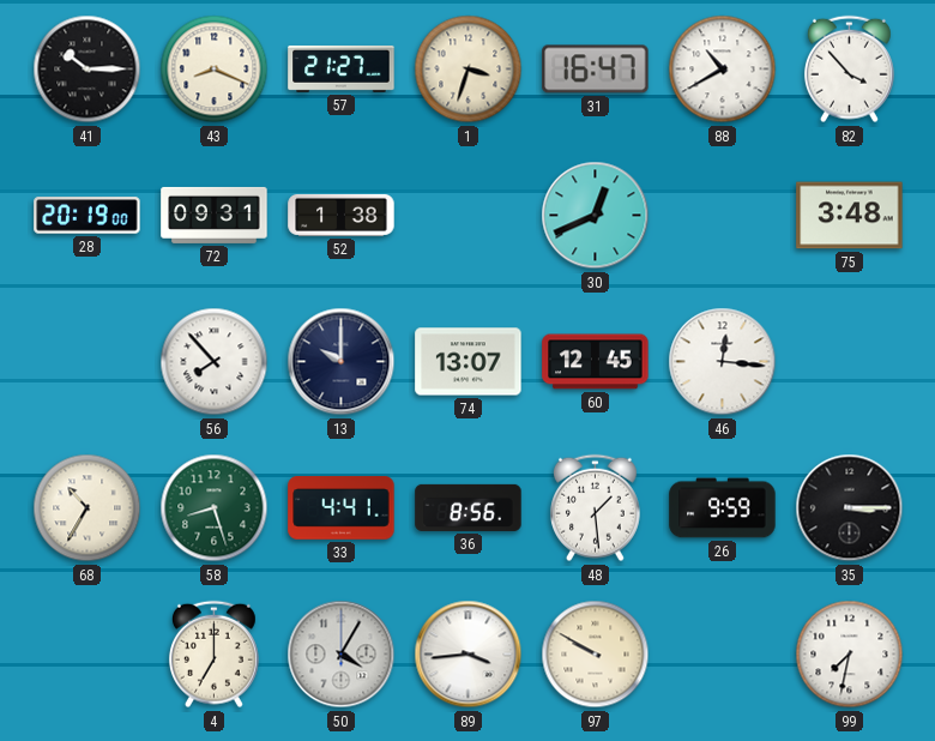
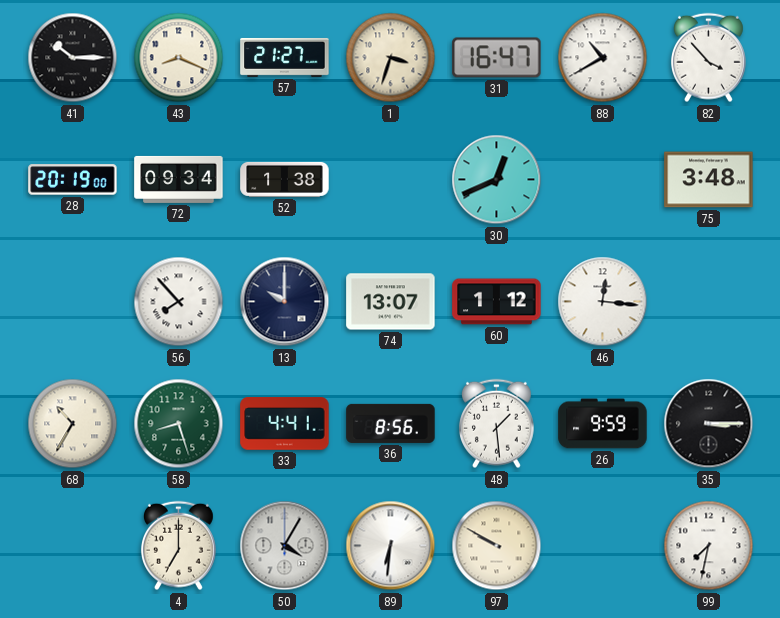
72: 09:31 -> 09:34 (179, 179)
60: 12:45 -> 1:12 (497, 302)
89: 3:44 -> 6:31 (391, 546)
